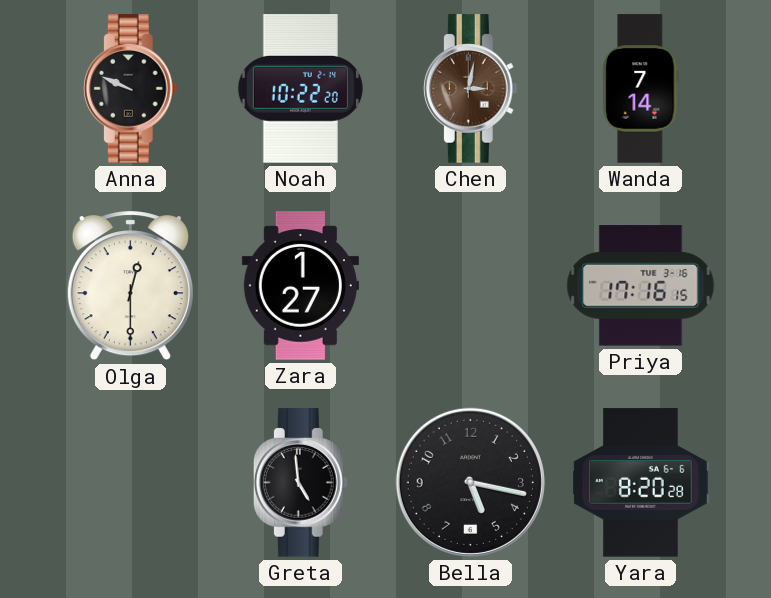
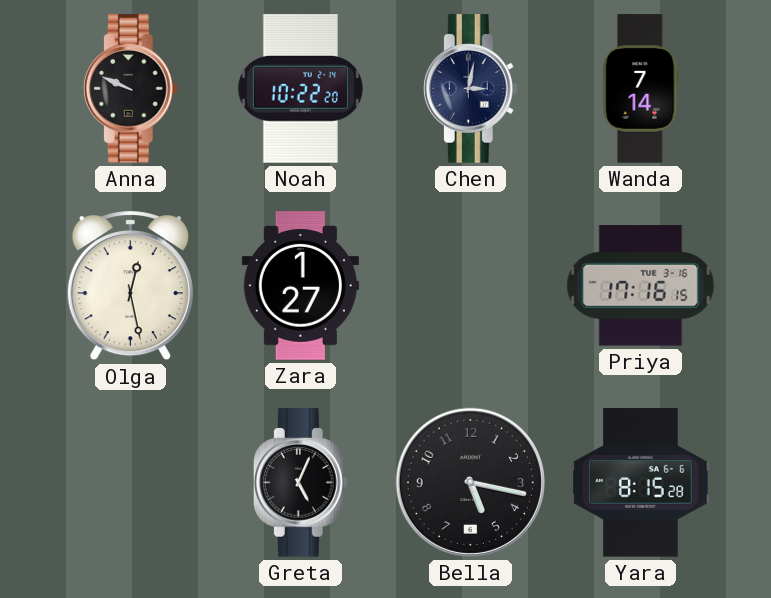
Chen dial: brown -> navy (470, 89)
Olga: 12:30 -> 12:28 (130, 286)
Greta: 4:59 -> 5:04 (300, 483)
Yara: 8:20 -> 8:15 (641, 483)
